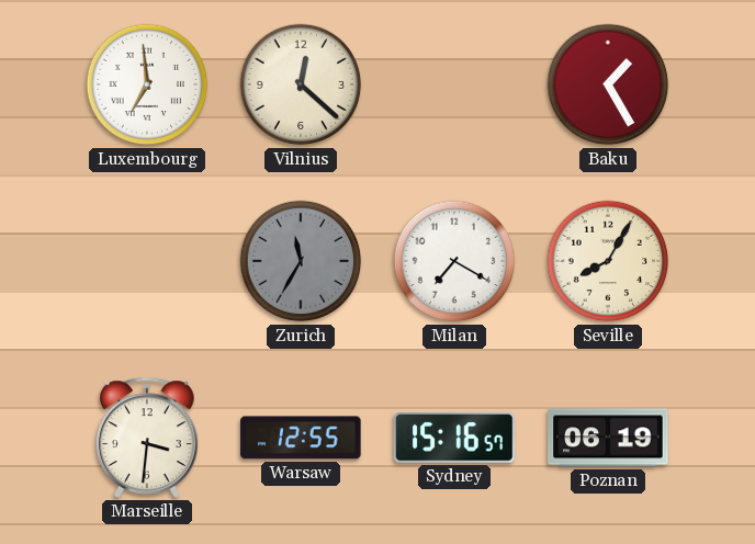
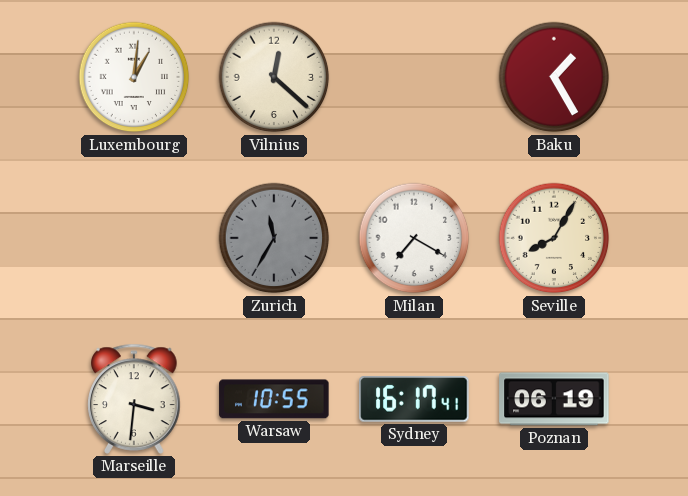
Luxembourg: 6:59 -> 1:01 (134, 77)
Warsaw: 12:55 -> 10:55 (274, 399)
Sydney: 15:16 -> 16:17 (414, 399)
